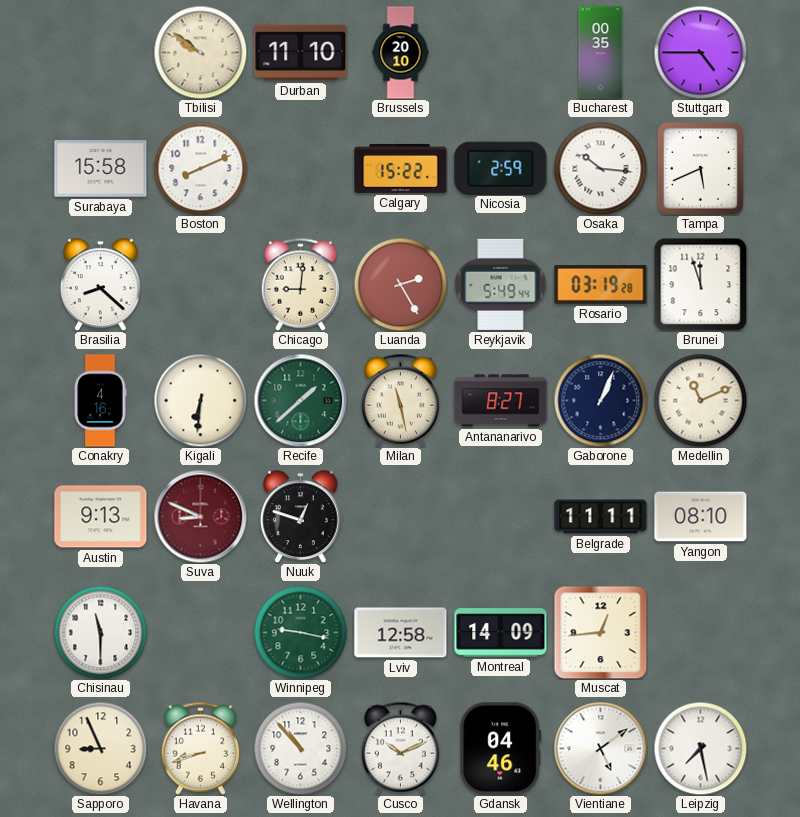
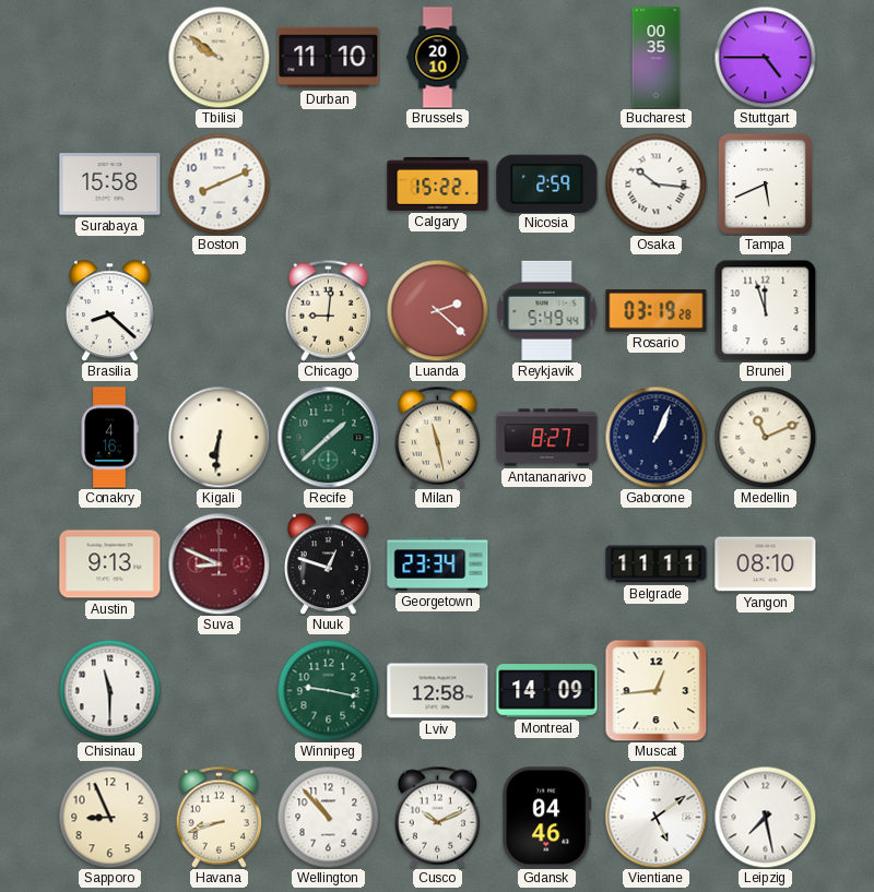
Luanda: 2:25 -> 2:22 (437, 310)
Georgetown: none -> 23:34 (438, 564)
